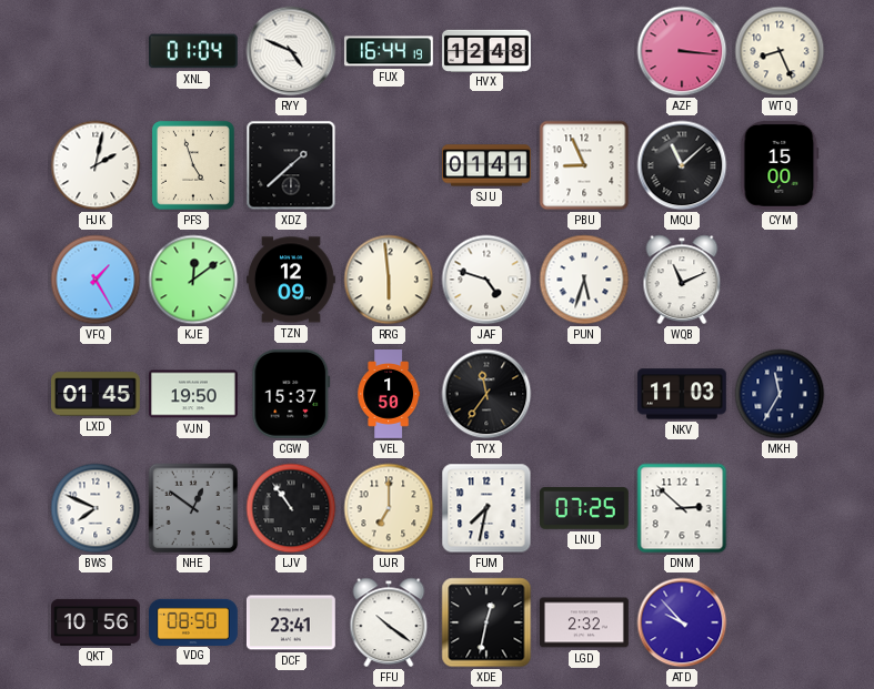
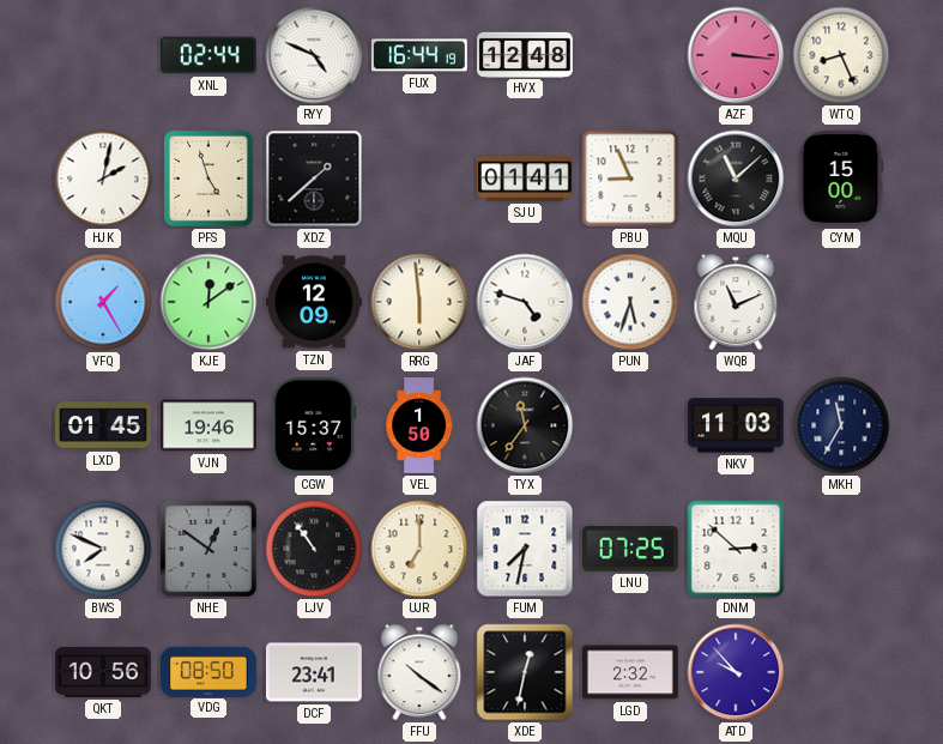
XNL: 01:04 -> 02:44 (208, 55)
VJN: 19:50 -> 19:46 (210, 425)
